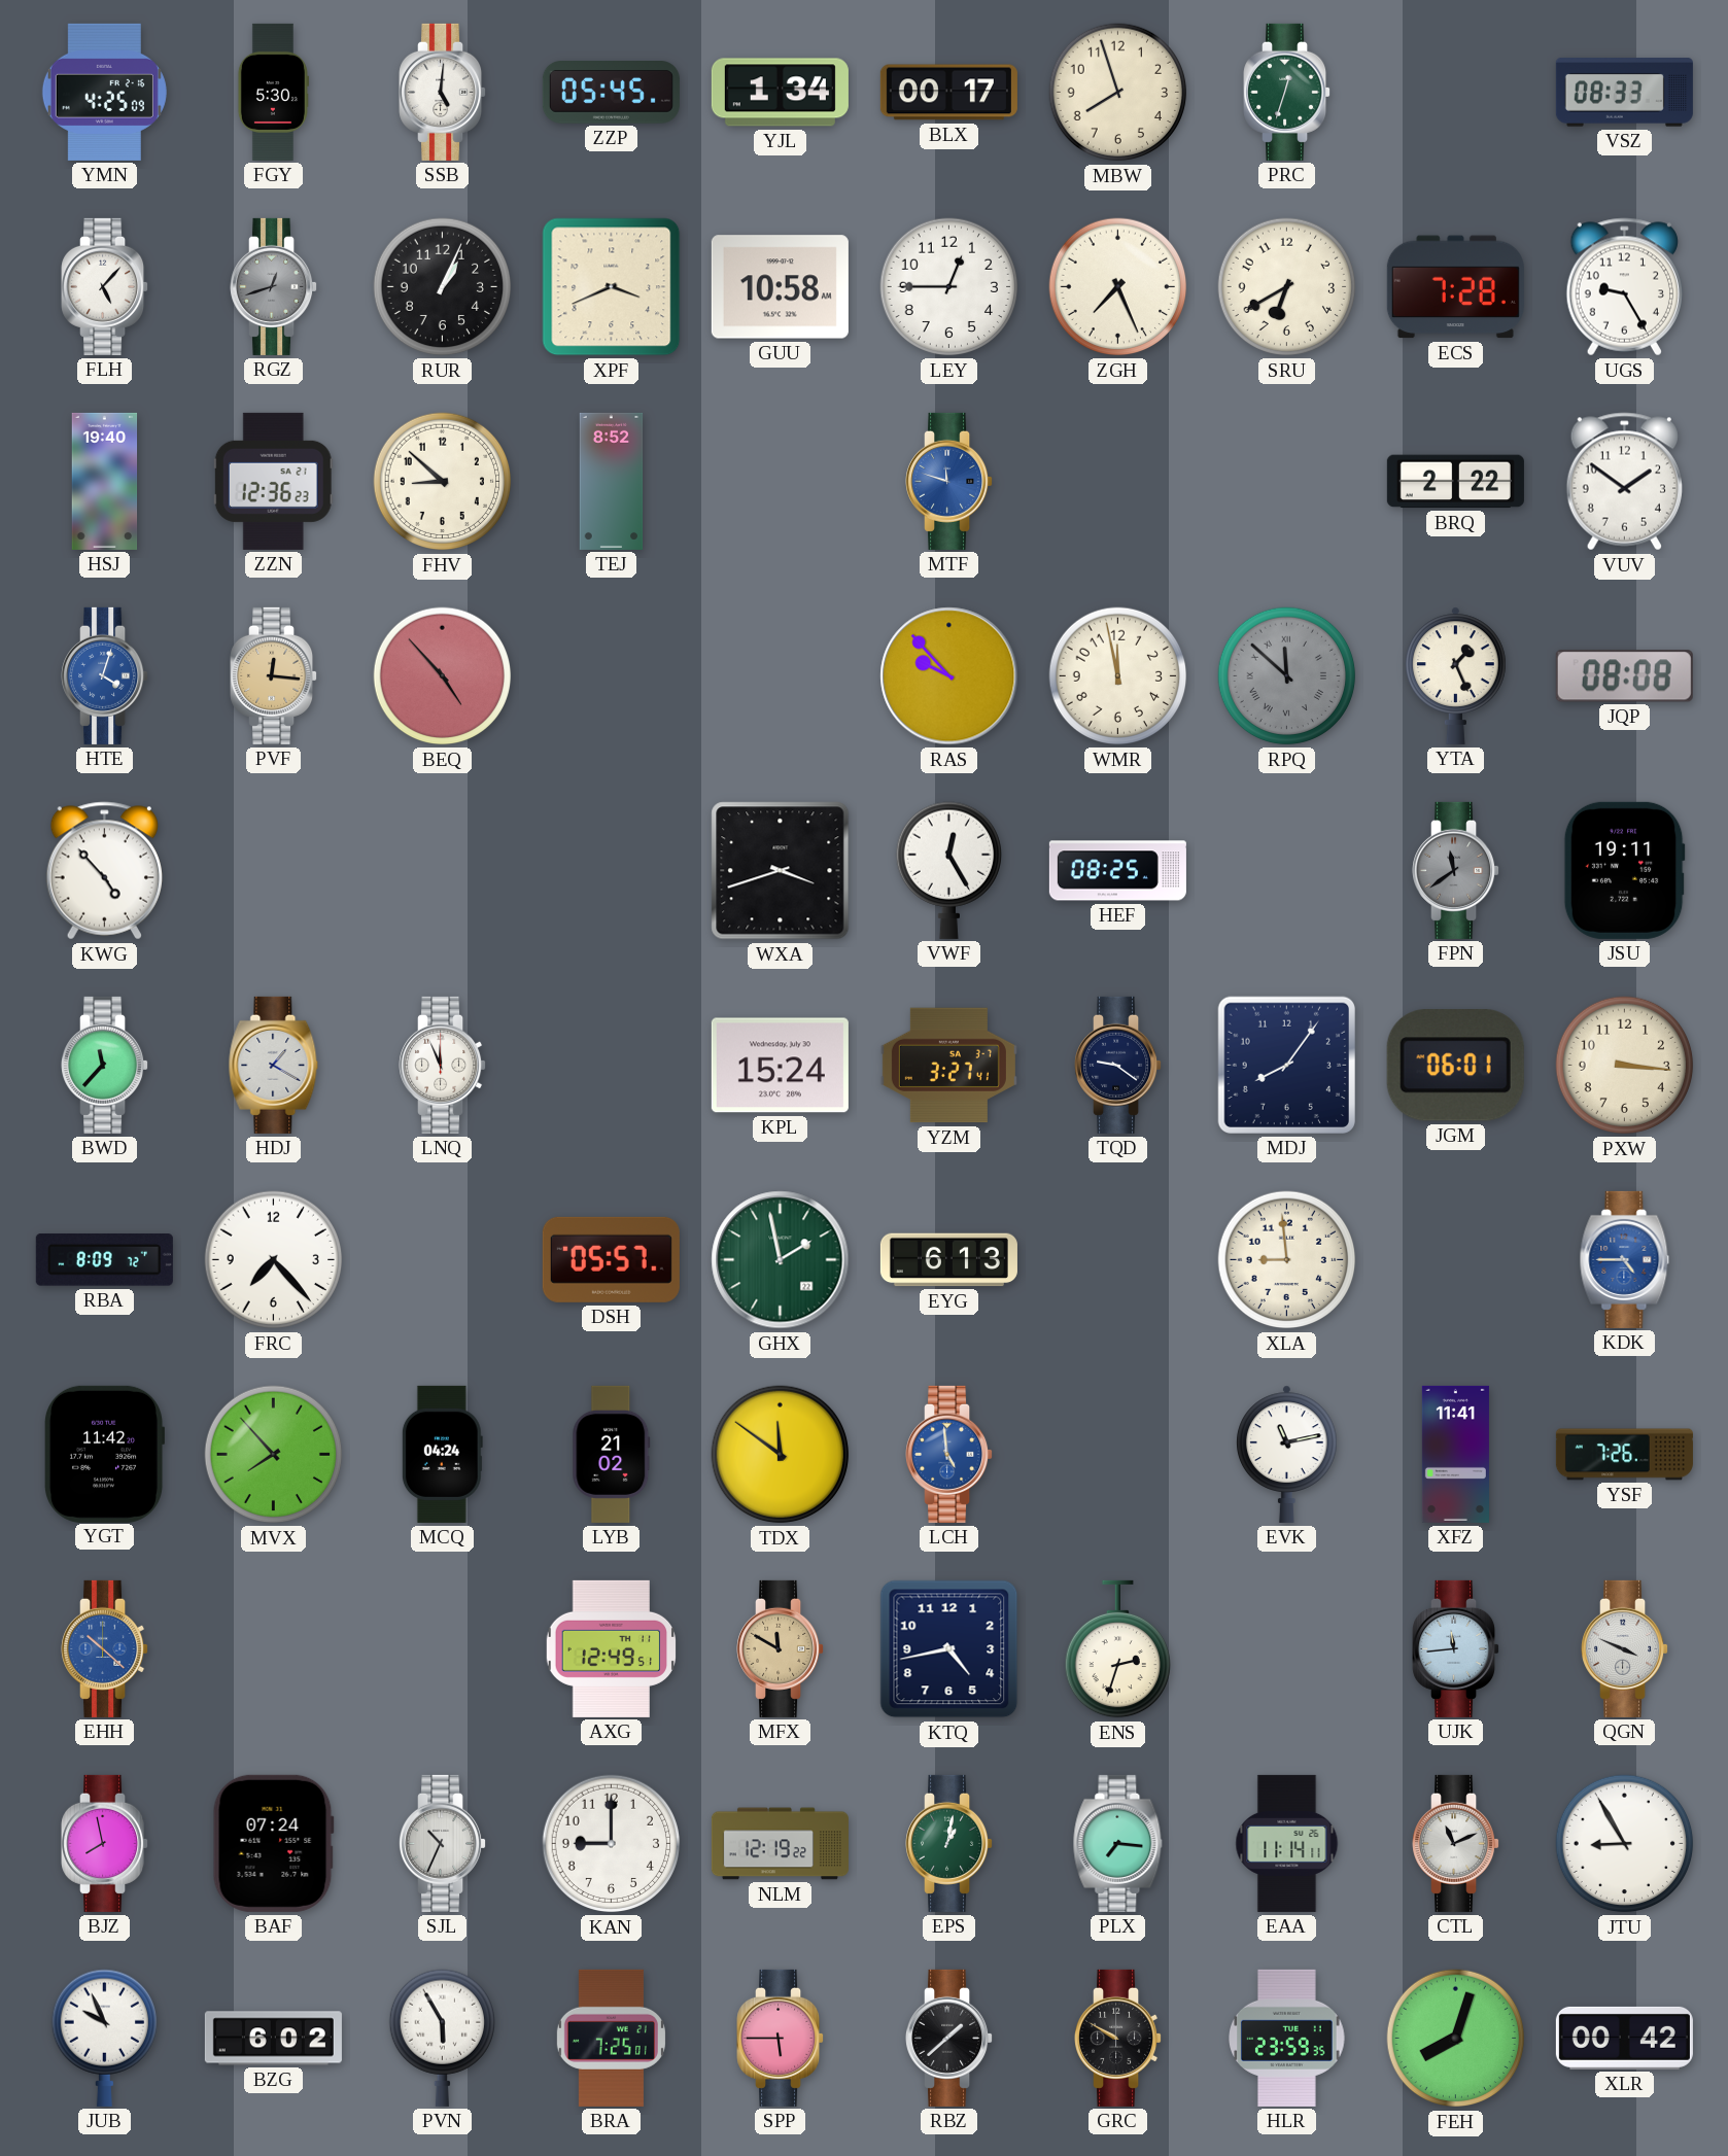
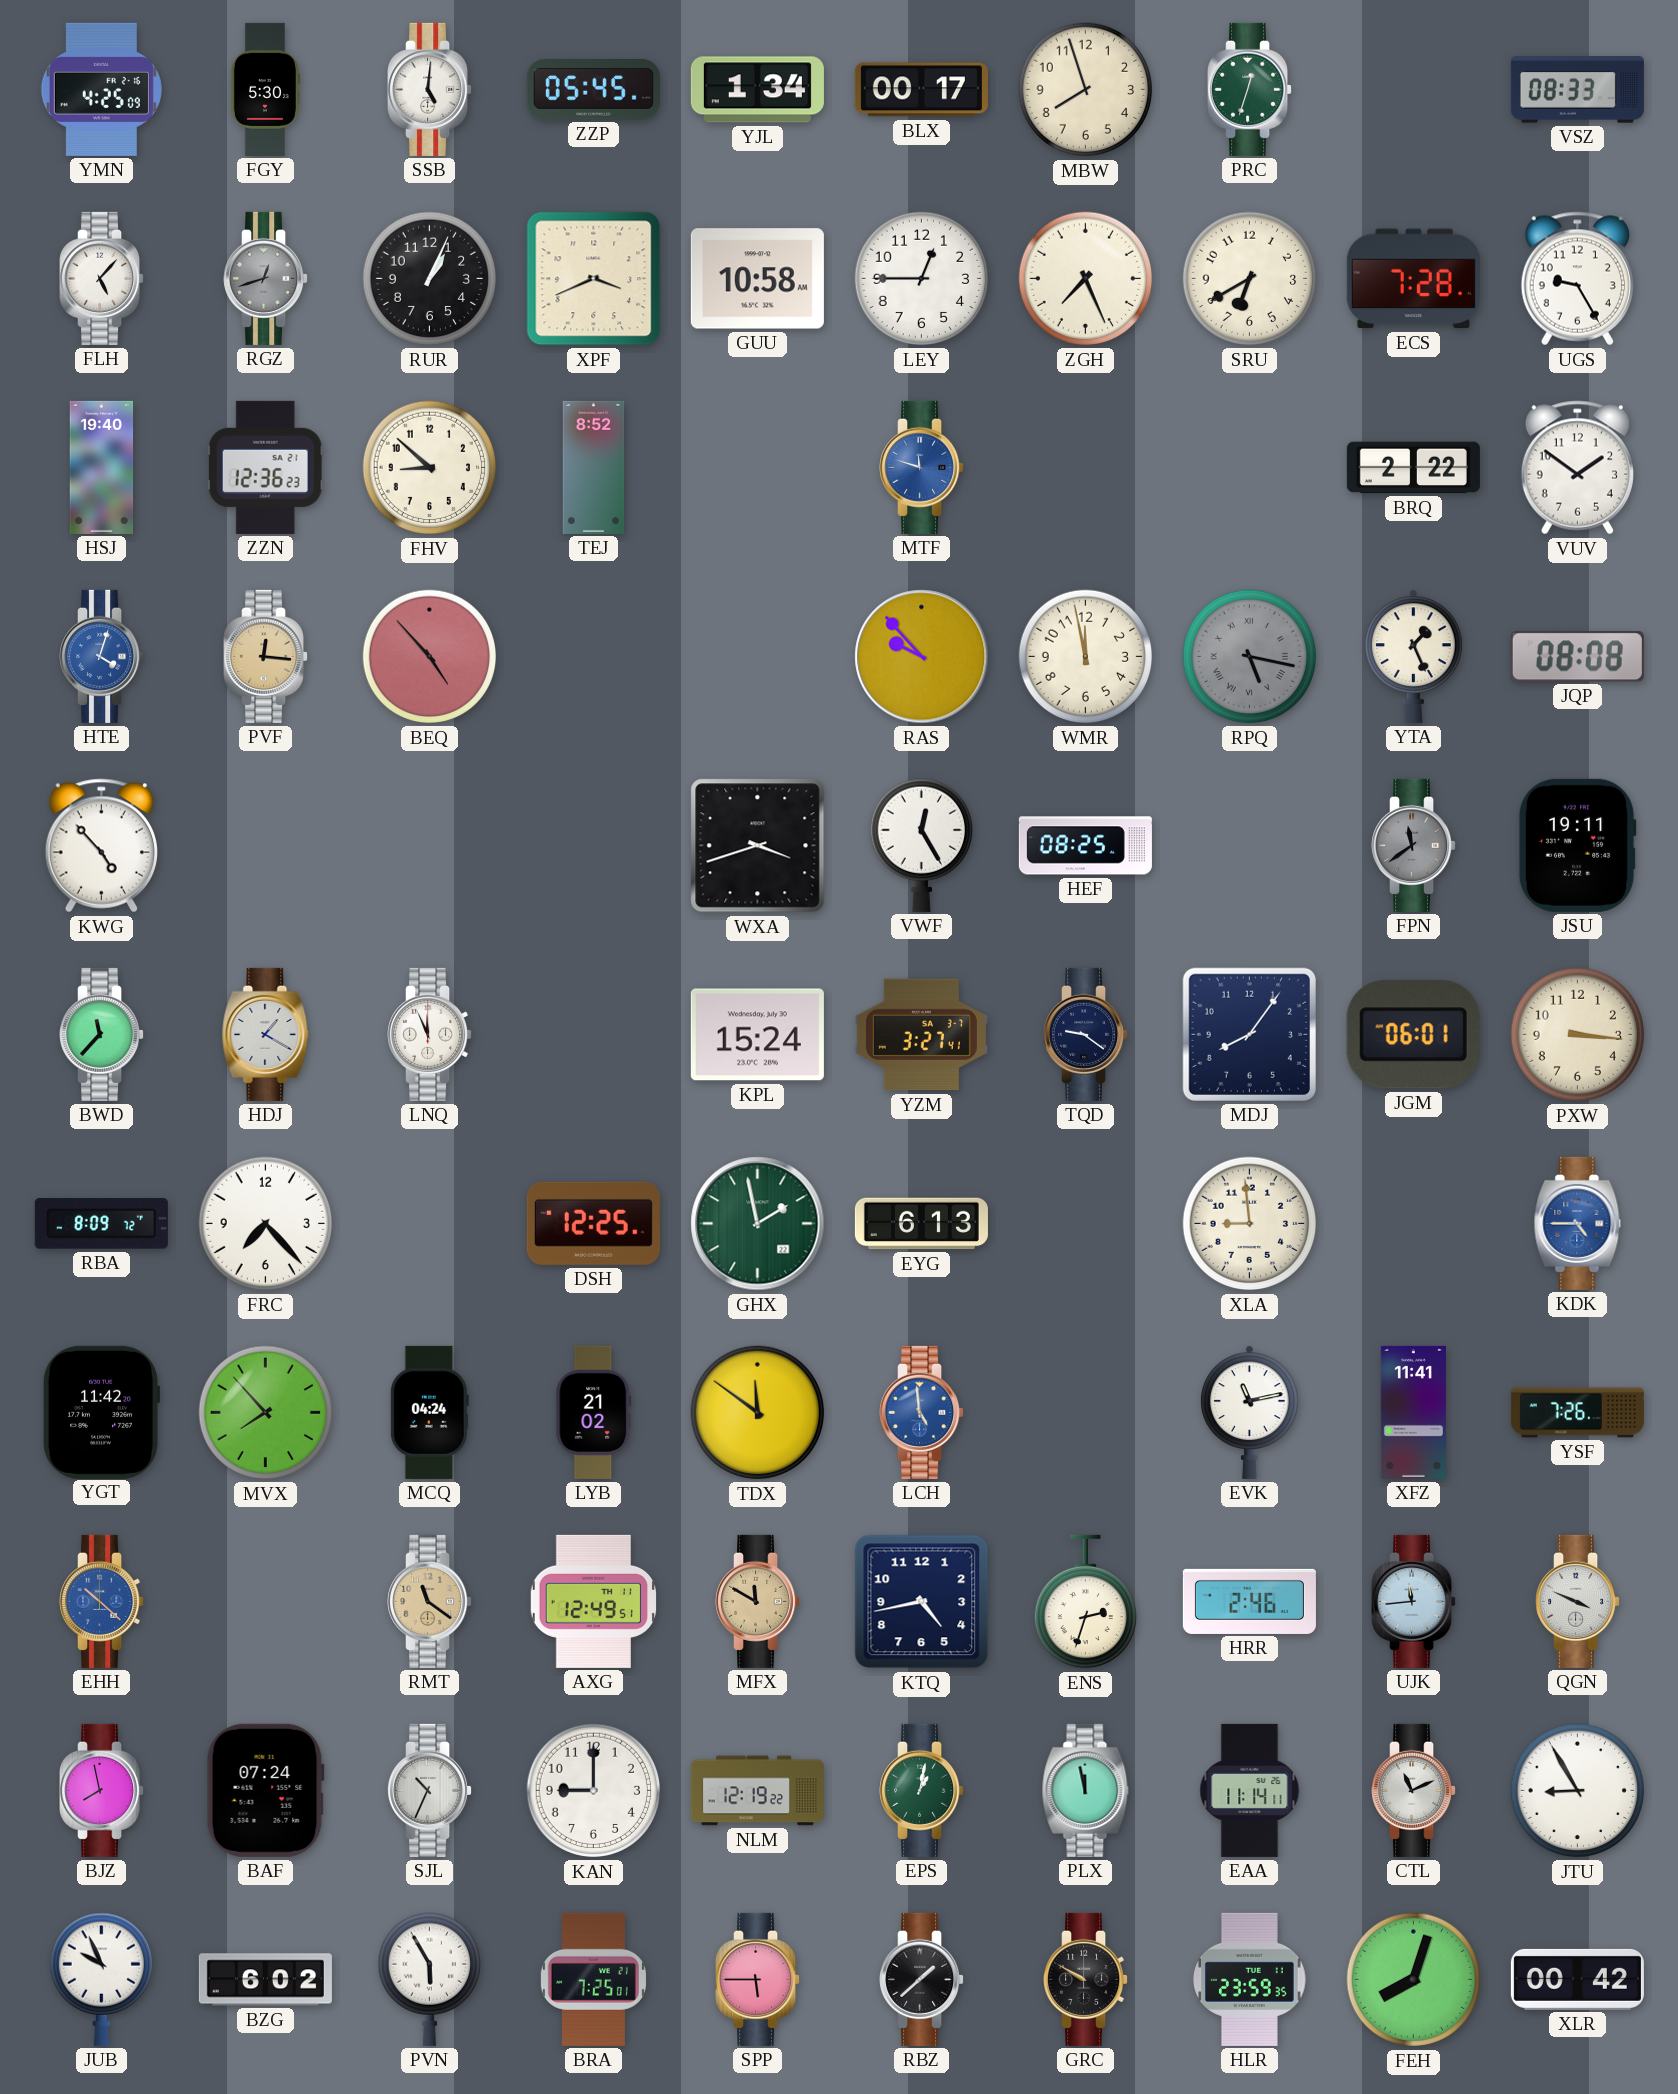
RPQ: 11:52 -> 5:17 (1250, 657)
DSH: 05:57 -> 12:25 (593, 1223)
RMT: none -> 11:21 (430, 1601)
HRR: none -> 2:46 (1249, 1601)
PLX: 7:16 -> 11:58 (1086, 1790)
